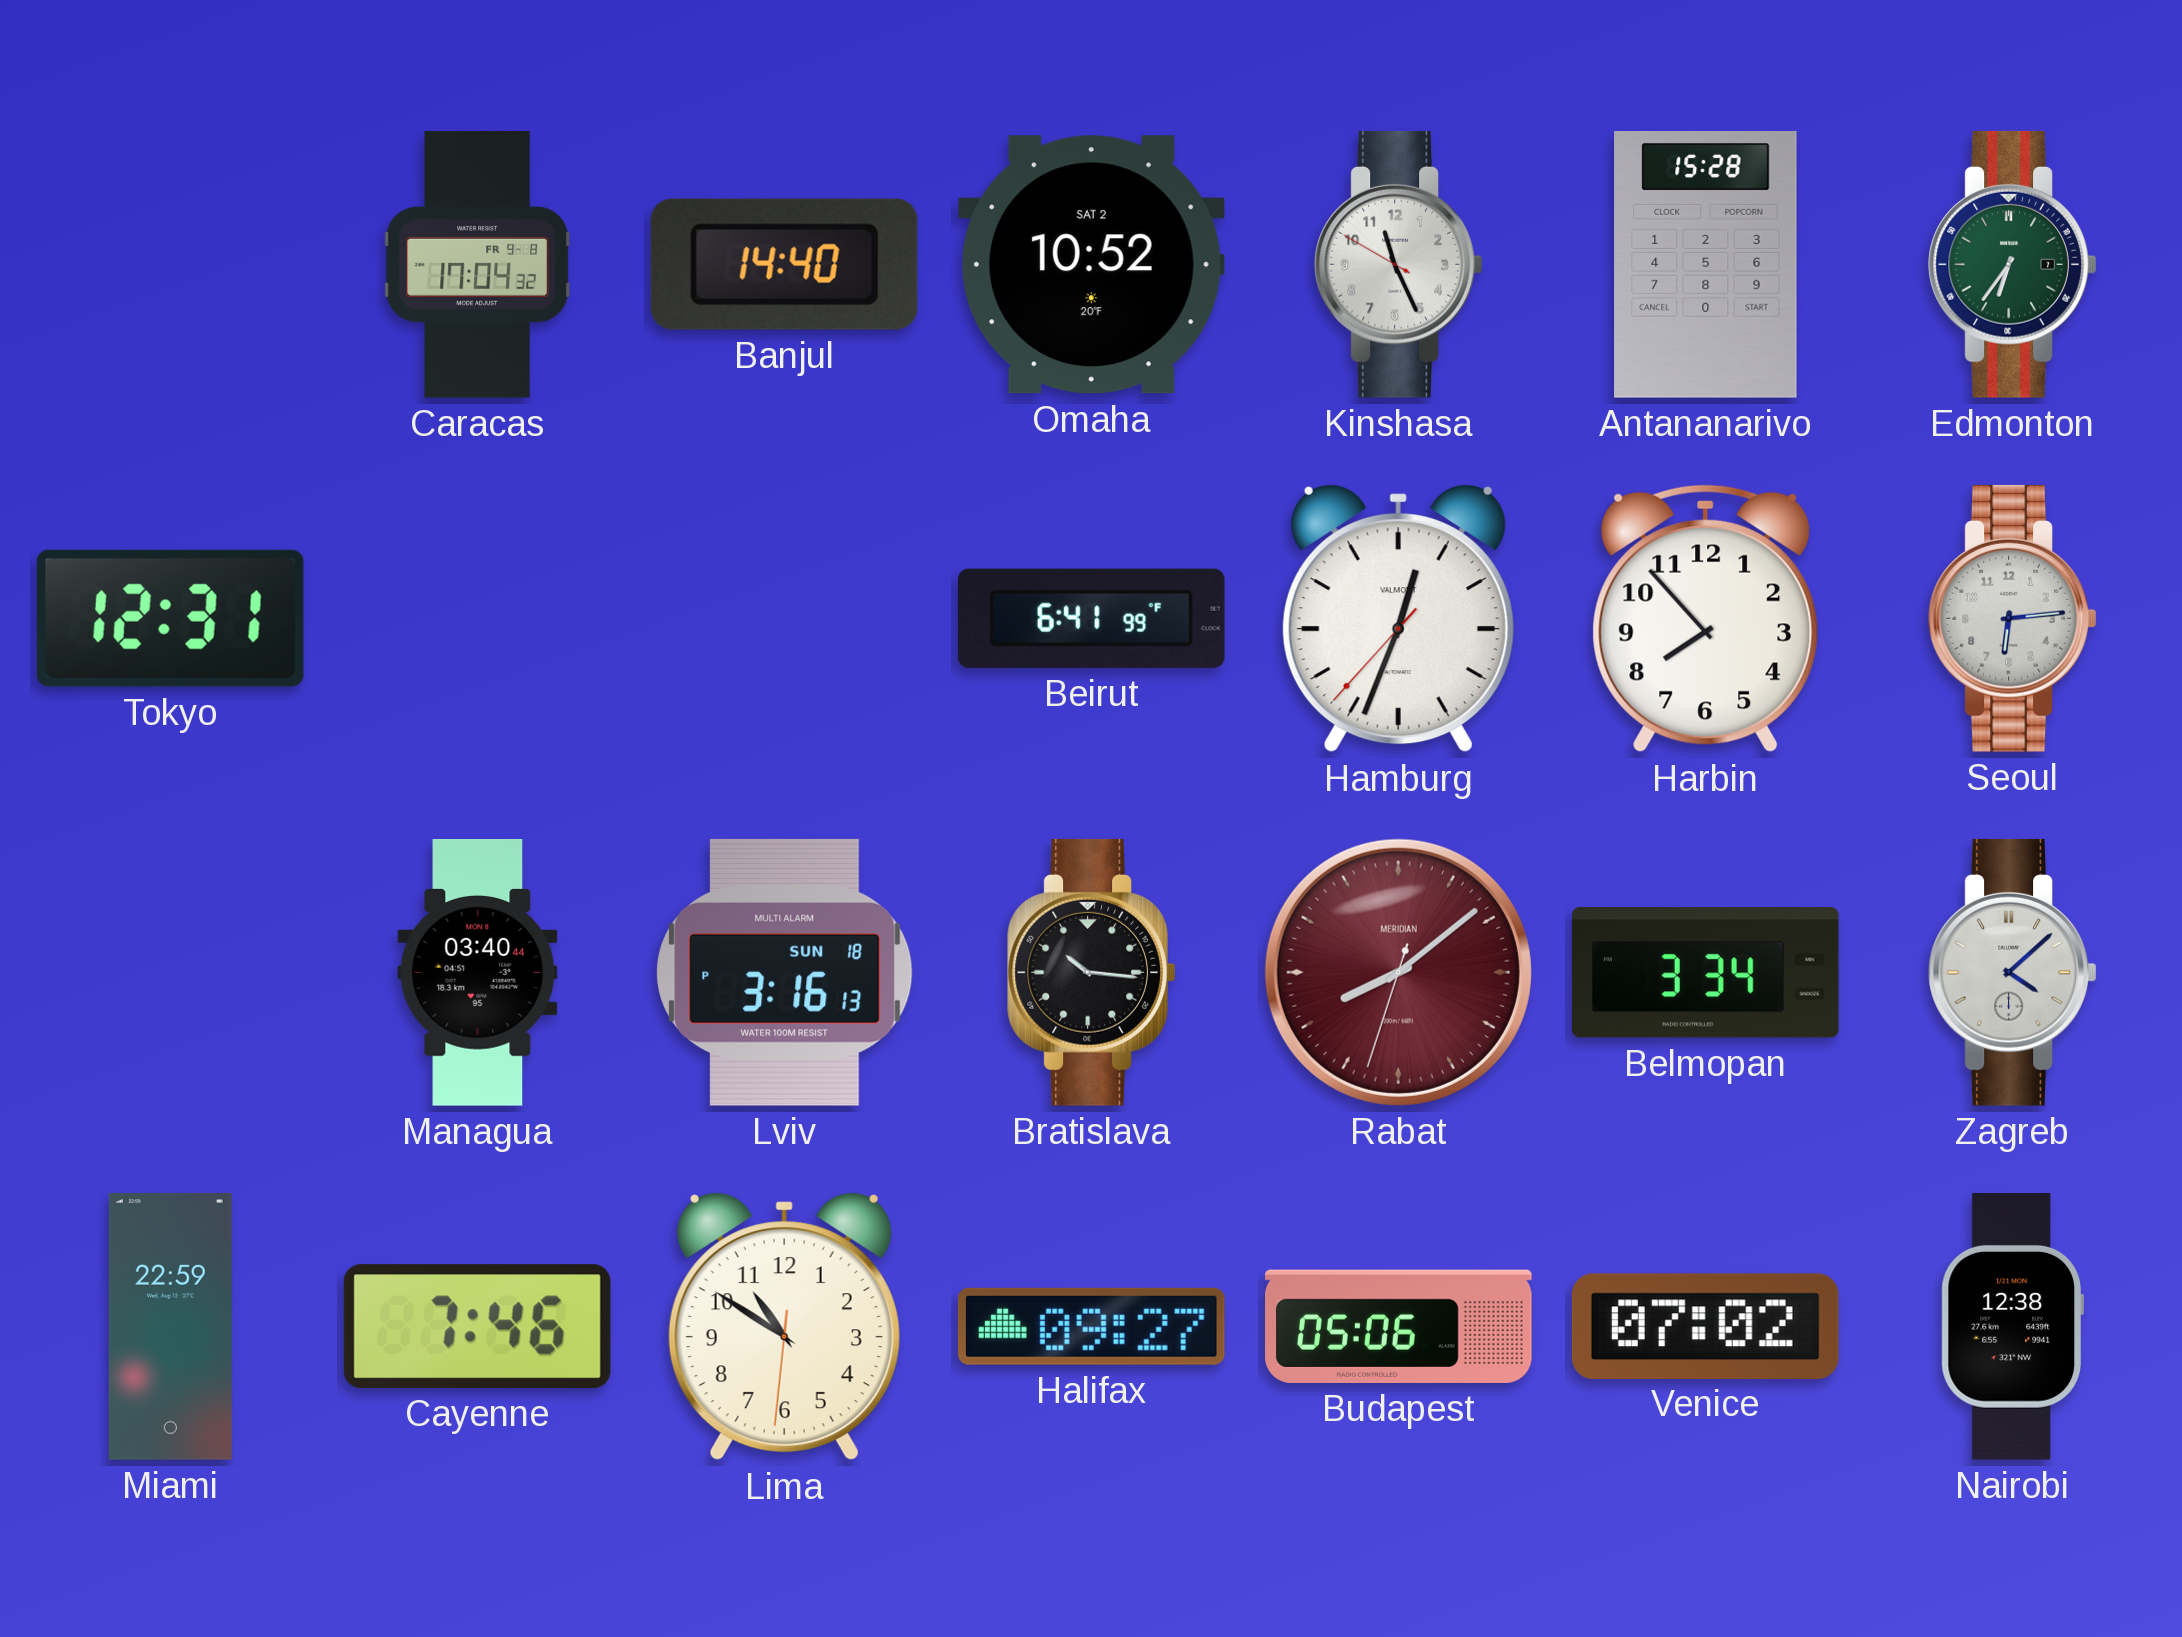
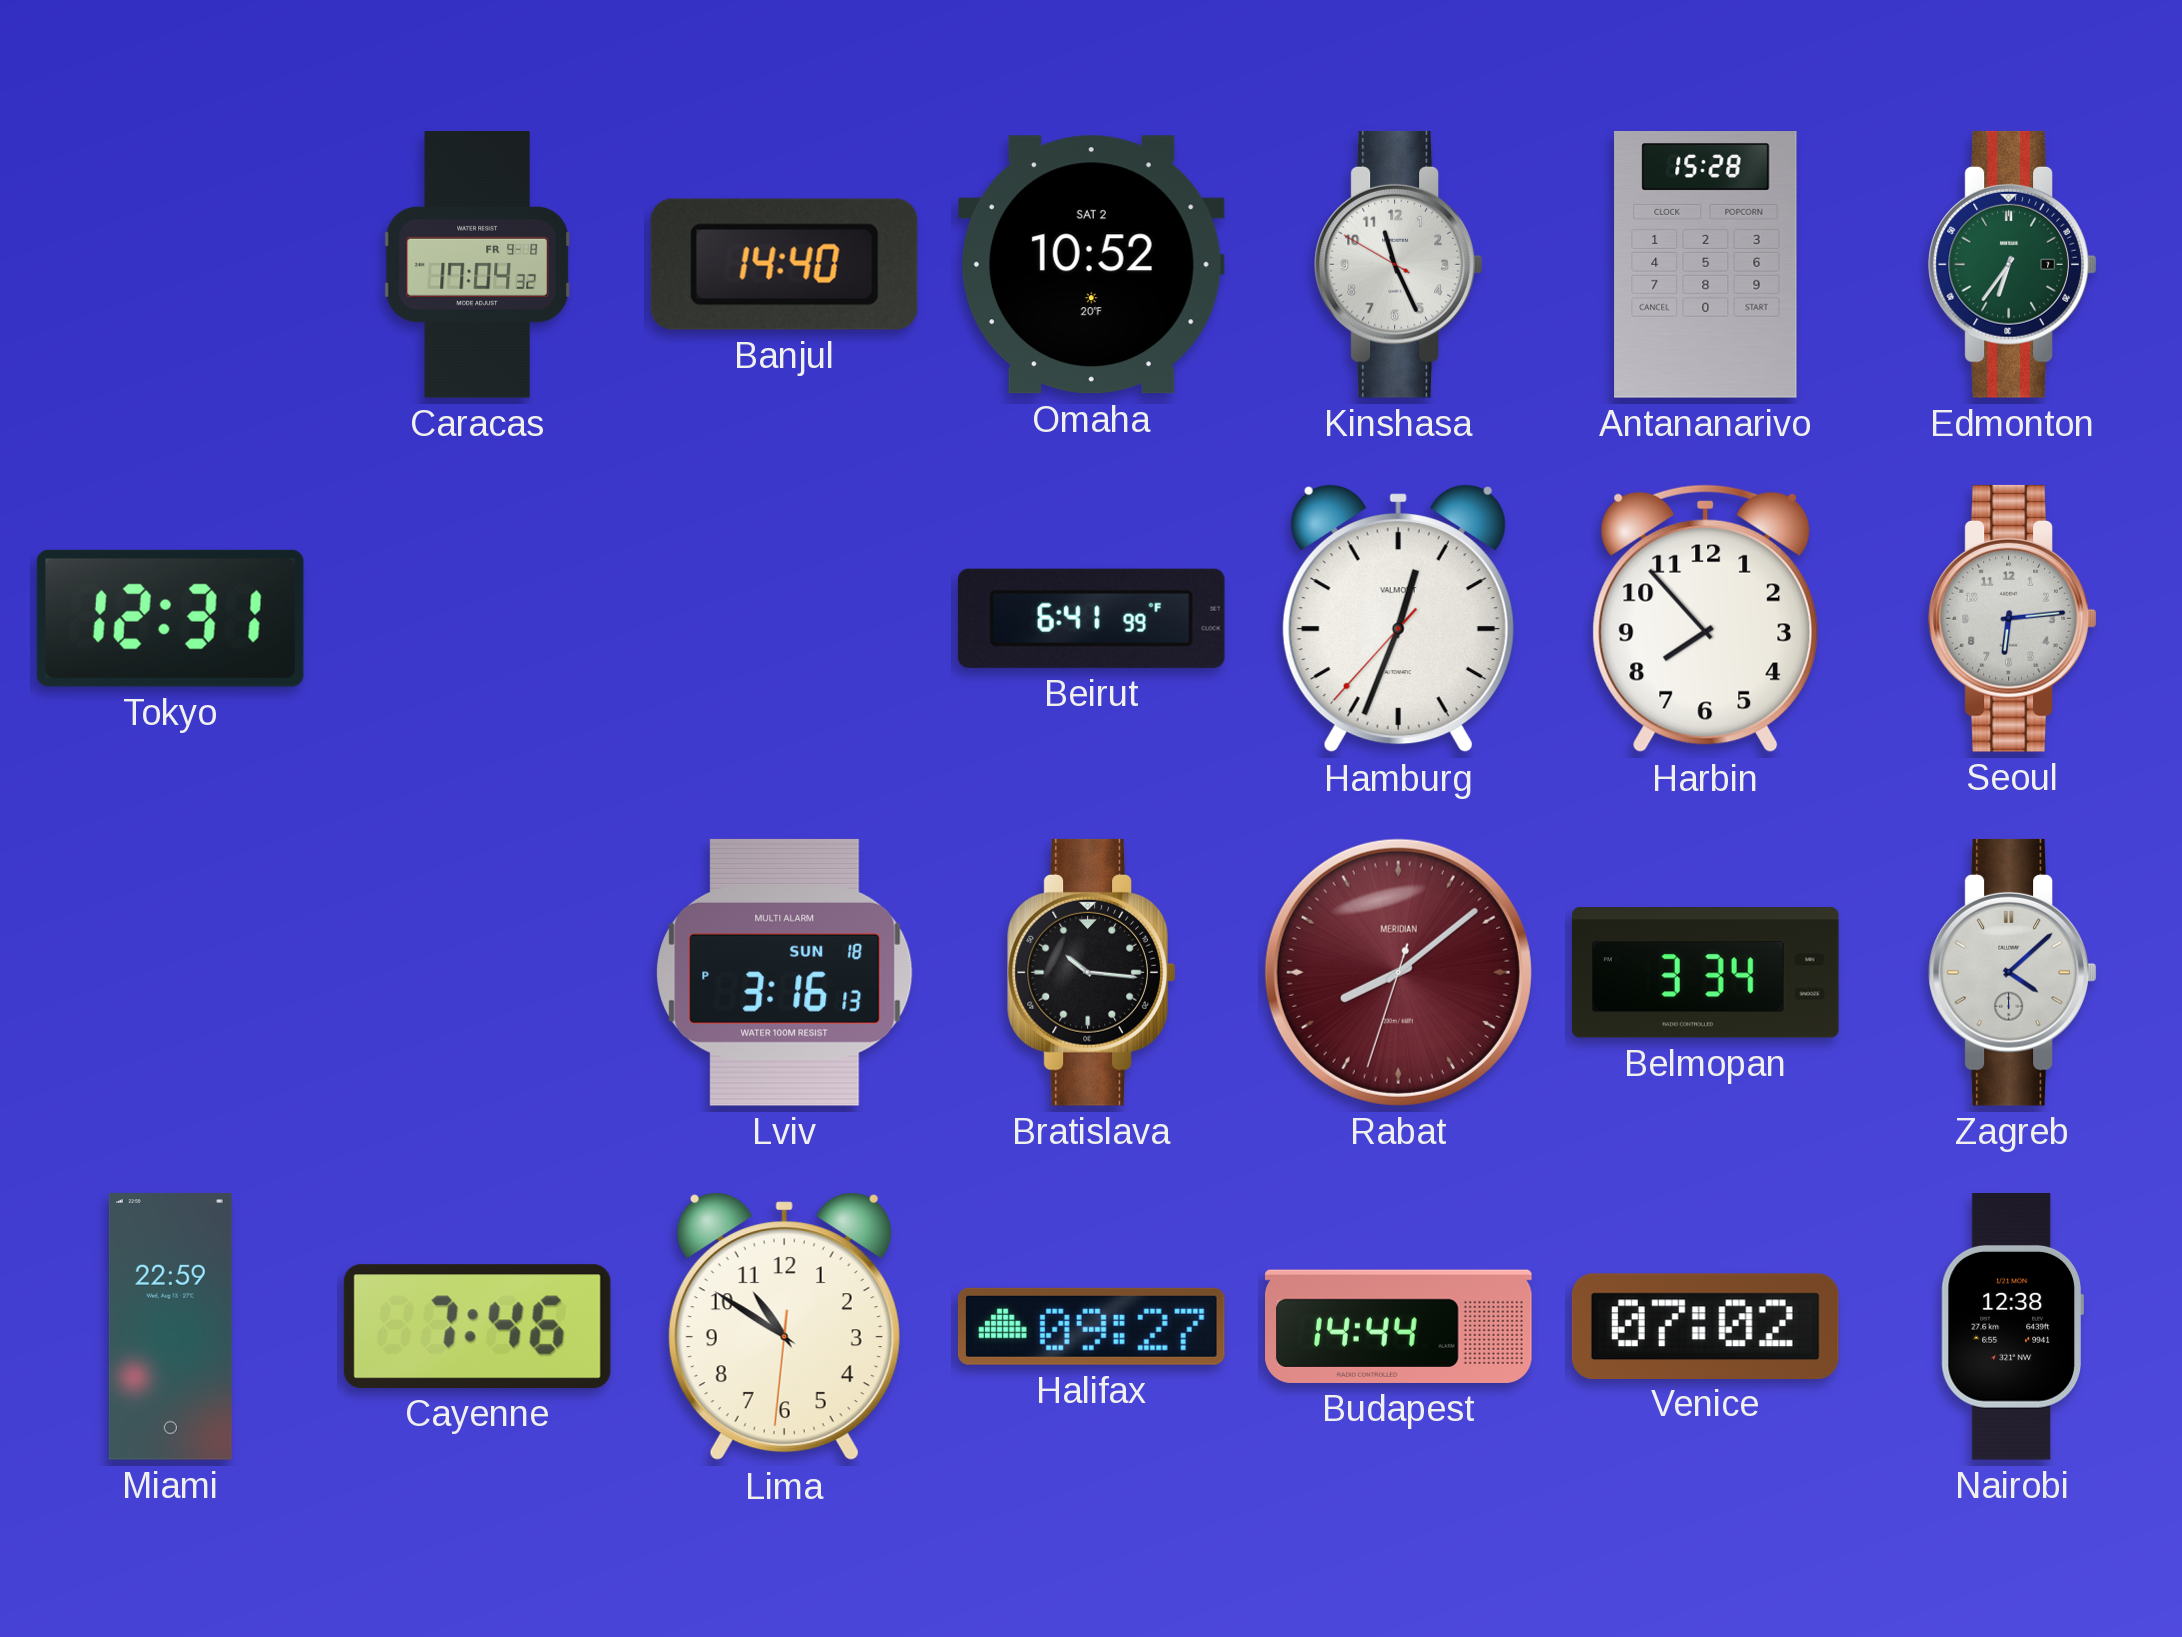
Managua: 03:40 -> none (478, 973)
Budapest: 05:06 -> 14:44 (1399, 1326)
